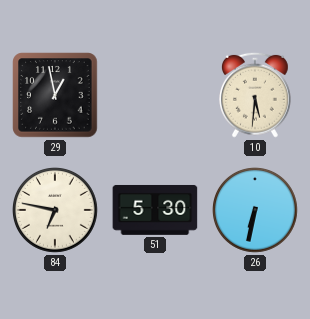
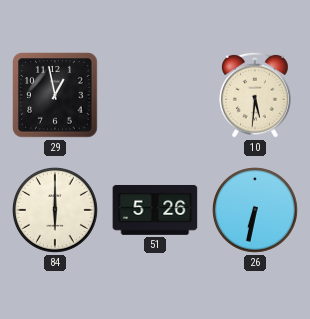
84: 6:47 -> 6:00 (56, 211)
51: 5:30 -> 5:26 (155, 210)
